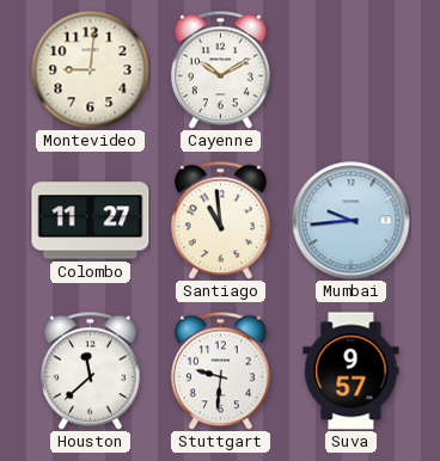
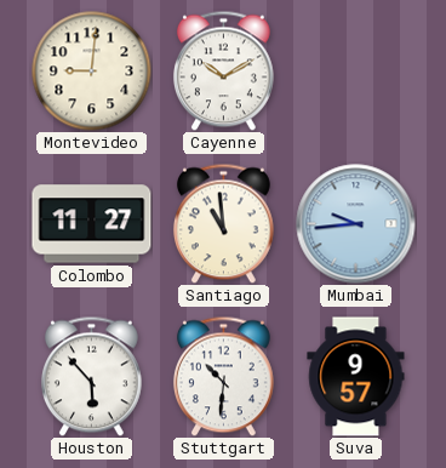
Houston: 11:38 -> 5:53 (91, 376)
Stuttgart: 9:31 -> 10:31 (223, 376)
